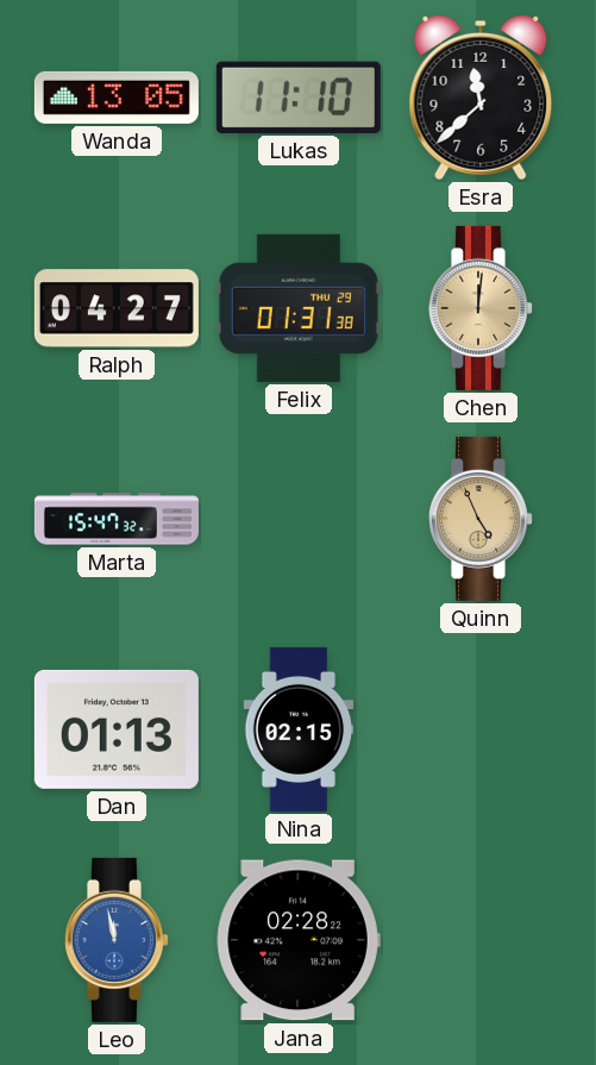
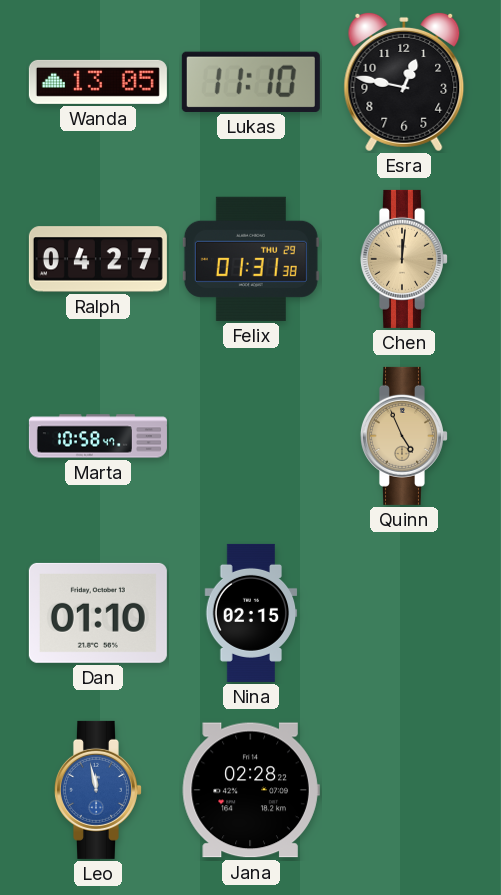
Esra: 11:38 -> 12:47 (404, 82)
Marta: 15:47 -> 10:58 (98, 436)
Dan: 01:13 -> 01:10 (98, 613)
